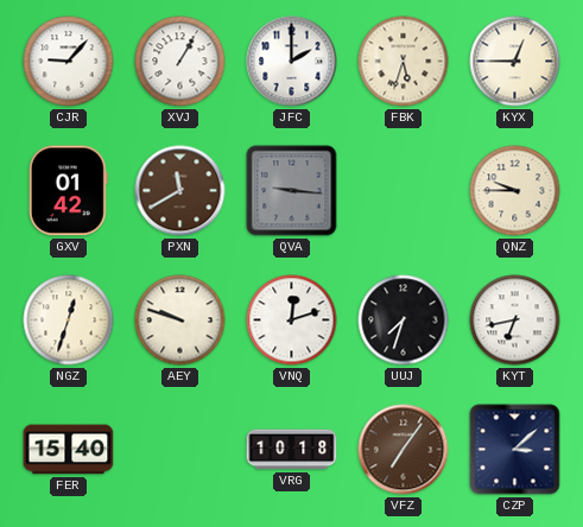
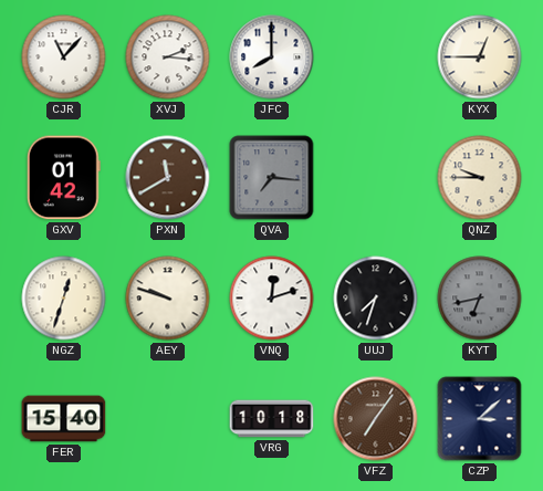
CJR: 9:07 -> 11:07 (64, 58)
XVJ: 1:05 -> 2:16 (168, 58)
JFC: 2:00 -> 8:00 (272, 58)
FBK: 5:33 -> none (404, 62)
QVA: 9:16 -> 7:16 (272, 178)
KYT dial: white -> grey (480, 299)
